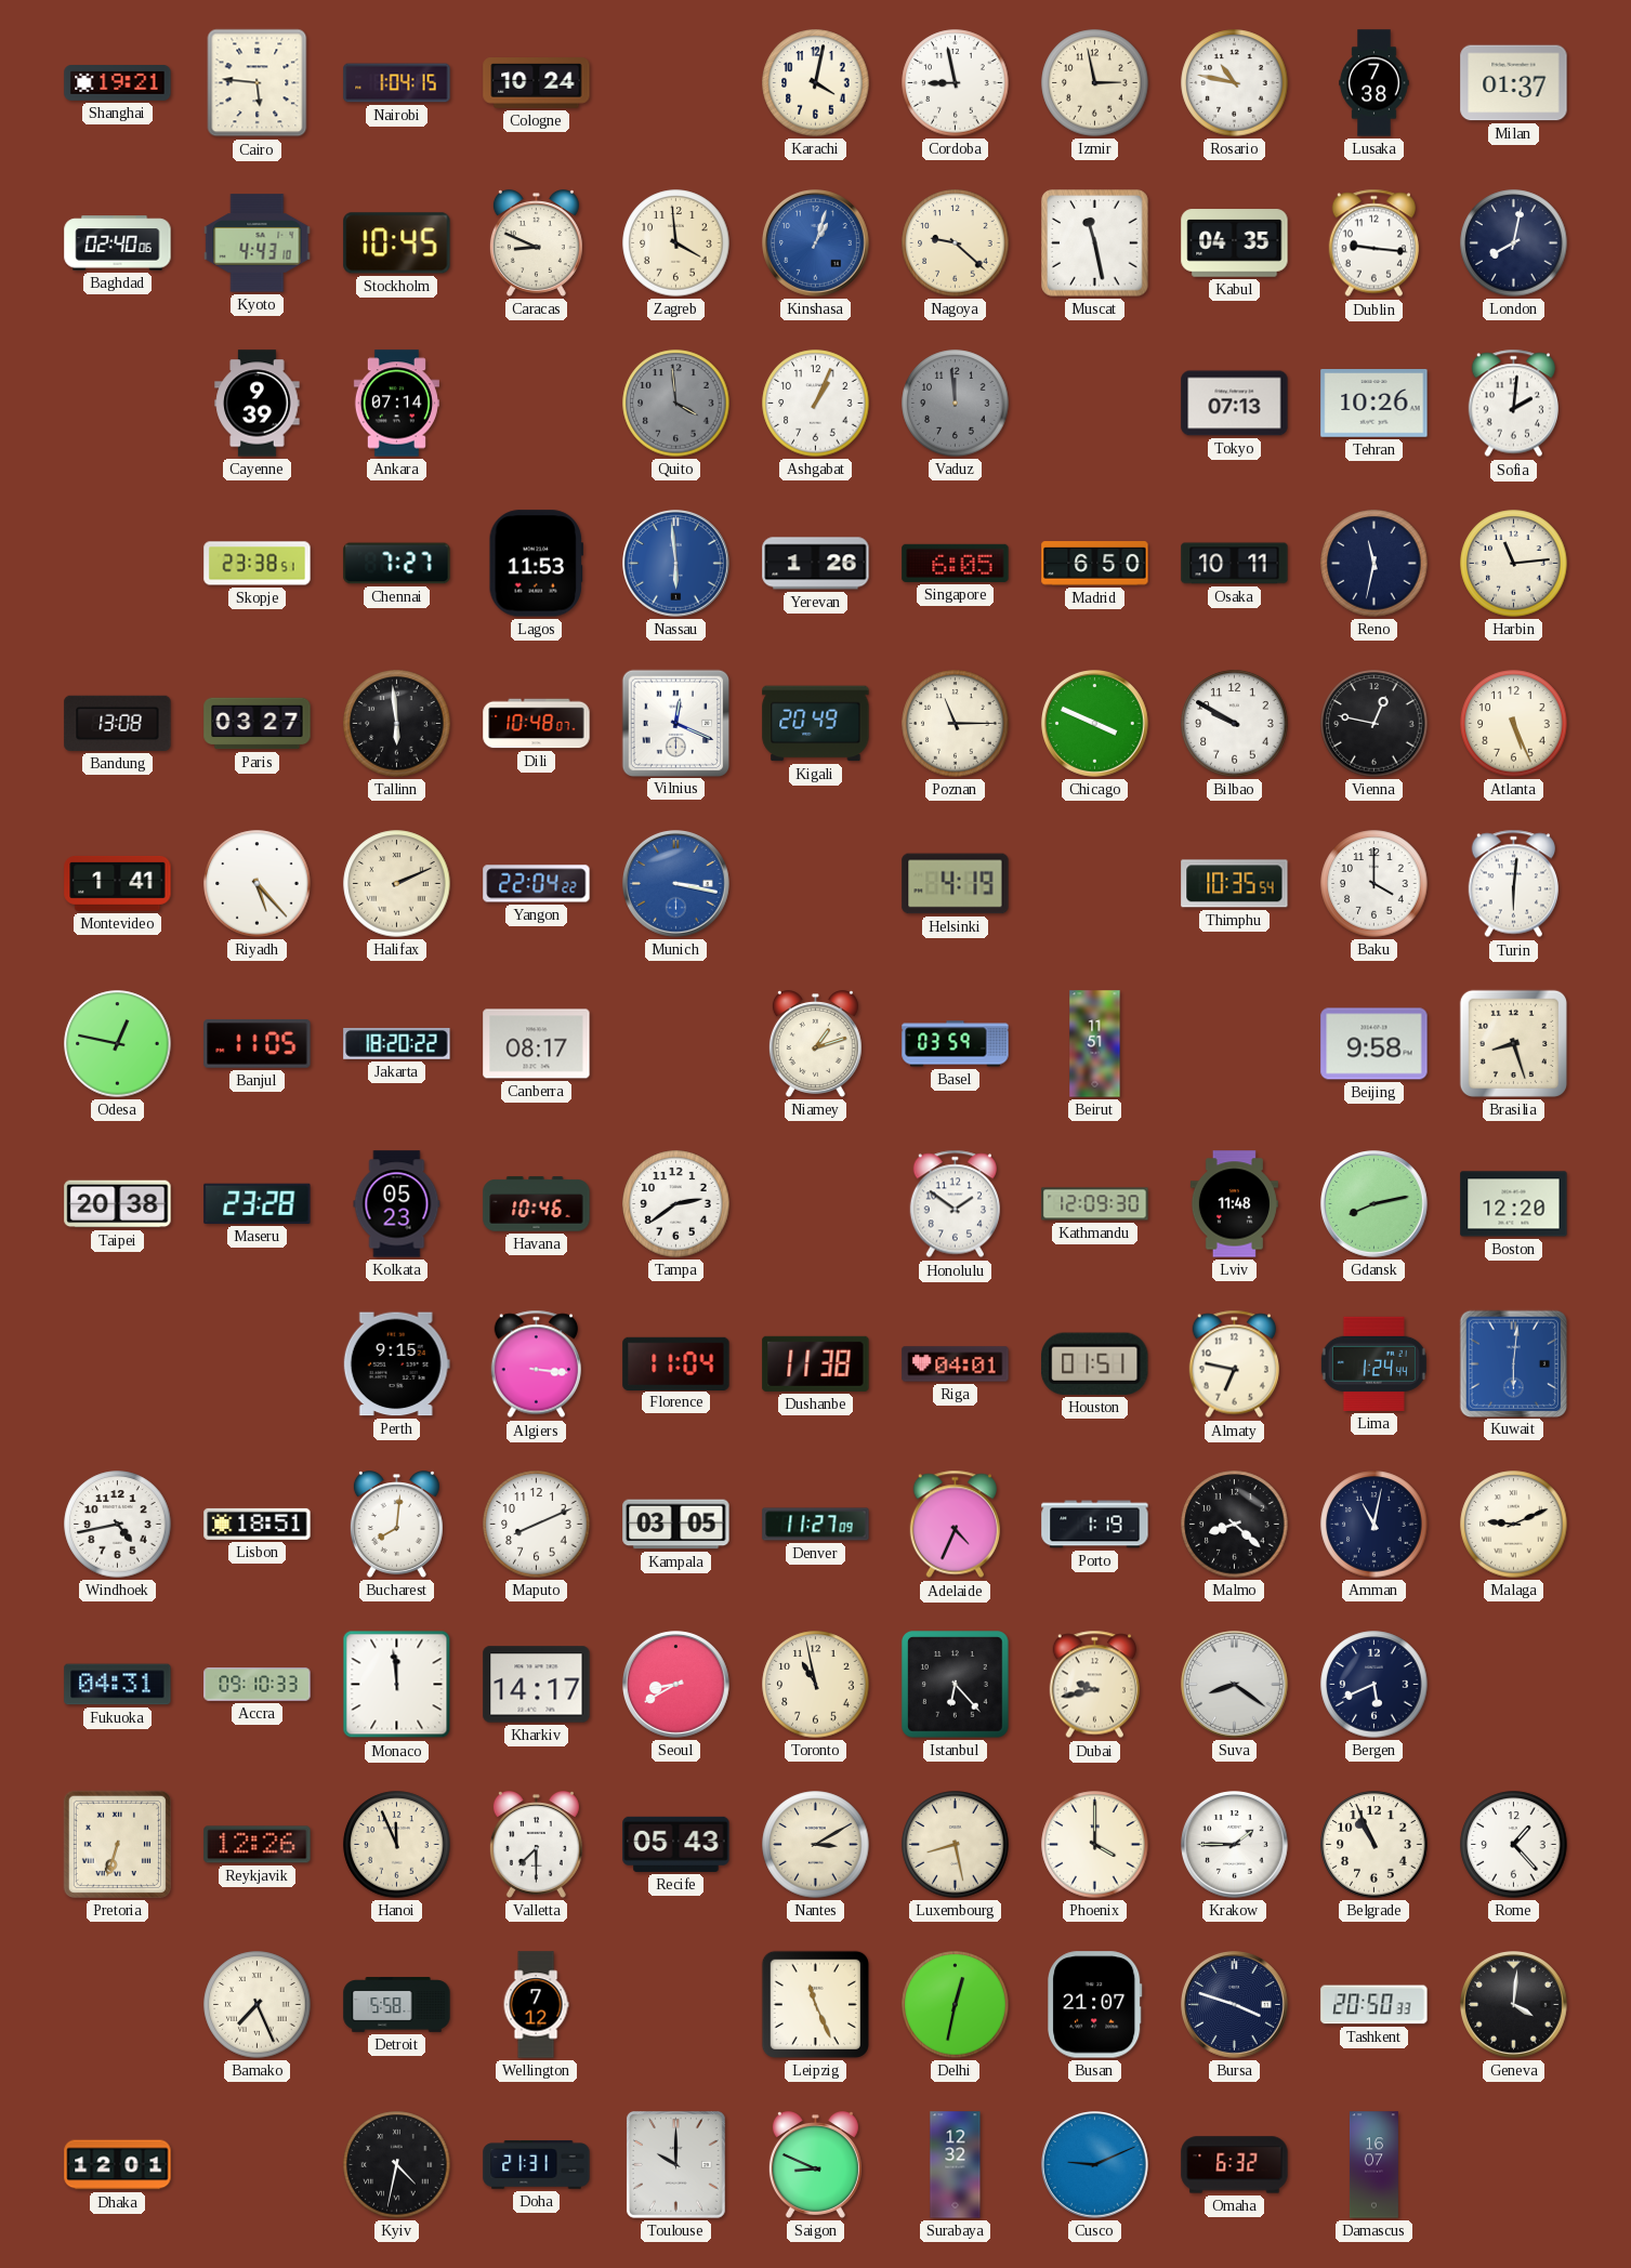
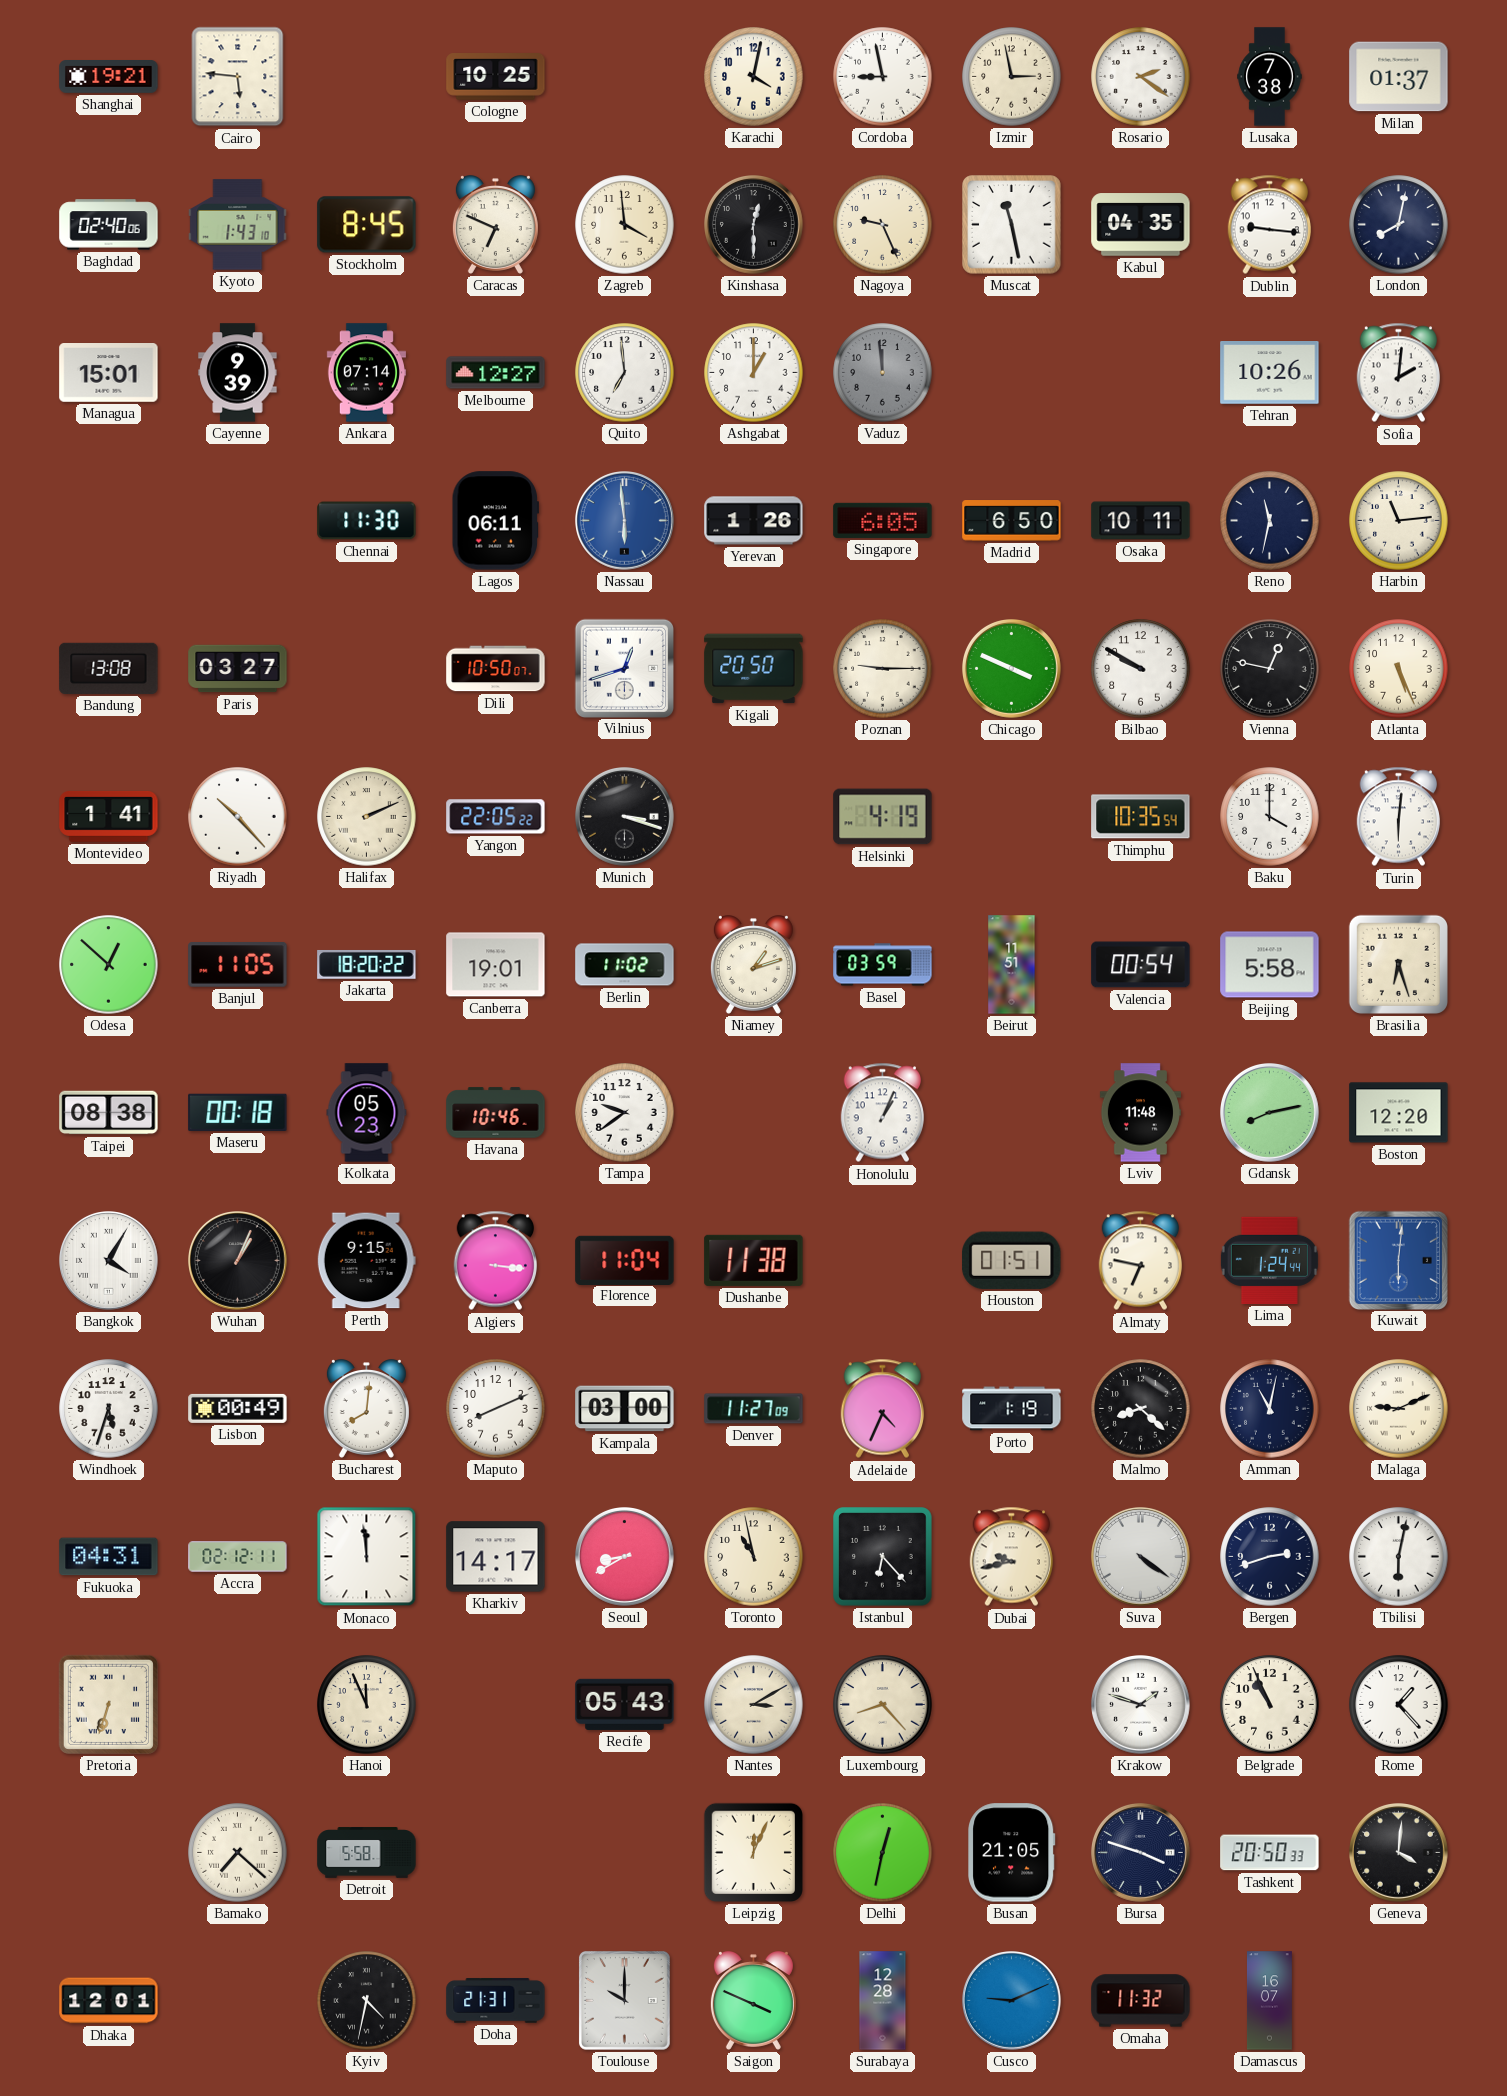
Nairobi: 1:04 -> none (397, 83)
Cologne: 10:24 -> 10:25 (496, 77)
Rosario: 10:47 -> 2:21 (1141, 77)
Kyoto: 4:43 -> 1:43 (238, 225)
Stockholm: 10:45 -> 8:45 (367, 225)
Caracas: 8:49 -> 6:49 (495, 225)
Kinshasa: 1:03 -> 12:30 (754, 225)
Kinshasa dial: blue -> black (754, 225)
Nagoya: 9:22 -> 9:26 (883, 225)
Managua: none -> 15:01 (109, 373)
Melbourne: none -> 12:27 (496, 373)
Quito: 3:59 -> 6:59 (625, 373)
Quito dial: grey -> white (625, 373)
Ashgabat: 1:04 -> 1:00 (754, 373)
Tokyo: 07:13 -> none (1235, 404)
Skopje: 23:38 -> none (258, 564)
Chennai: 7:27 -> 11:30 (367, 521)
Lagos: 11:53 -> 06:11 (495, 521)
Tallinn: 5:59 -> none (397, 724)
Dili: 10:48 -> 10:50 (496, 669)
Vilnius: 12:19 -> 12:42 (624, 668)
Kigali: 20:49 -> 20:50 (754, 669)
Poznan: 11:15 -> 9:15 (883, 669)
Riyadh: 5:23 -> 10:23 (238, 817)
Yangon: 22:04 -> 22:05 (496, 817)
Munich: 3:17 -> 3:18 (625, 817)
Munich dial: blue -> black (625, 817)
Odesa: 12:47 -> 12:52 (109, 965)
Canberra: 08:17 -> 19:01 (496, 965)
Berlin: none -> 11:02 (625, 965)
Valencia: none -> 00:54 (1141, 965)
Beijing: 9:58 -> 5:58 (1270, 965)
Brasilia: 8:27 -> 6:27 (1398, 964)
Taipei: 20:38 -> 08:38 (109, 1113)
Maseru: 23:28 -> 00:18 (238, 1112)
Tampa: 2:39 -> 9:39 (625, 1113)
Honolulu: 1:51 -> 1:04 (882, 1113)
Kathmandu: 12:09 -> none (1095, 1204)
Bangkok: none -> 4:05 (109, 1261)
Wuhan: none -> 1:04 (238, 1261)
Riga: 04:01 -> none (956, 1364)
Windhoek: 4:43 -> 5:33 (109, 1409)
Lisbon: 18:51 -> 00:49 (238, 1408)
Kampala: 03:05 -> 03:00 (625, 1409)
Accra: 09:10 -> 02:12 (238, 1557)
Suva: 8:21 -> 4:21 (1141, 1557)
Bergen: 5:41 -> 2:42 (1270, 1557)
Tbilisi: none -> 6:02 (1399, 1557)
Reykjavik: 12:26 -> none (258, 1845)
Valletta: 7:30 -> none (536, 1845)
Luxembourg: 8:28 -> 8:23 (883, 1705)
Phoenix: 4:00 -> none (1095, 1845)
Krakow: 1:45 -> 1:48 (1141, 1705)
Bamako: 7:26 -> 7:22 (238, 1853)
Wellington: 7:12 -> none (536, 2005)
Leipzig: 11:26 -> 12:04 (753, 1852)
Busan: 21:07 -> 21:05 (1012, 1853)
Saigon: 8:49 -> 3:49 (753, 2001)
Surabaya: 12:32 -> 12:28 (883, 2001)
Omaha: 6:32 -> 11:32 (1141, 2001)
